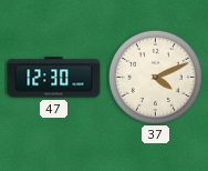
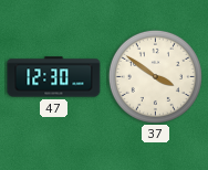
37: 4:11 -> 3:51 (155, 76)
